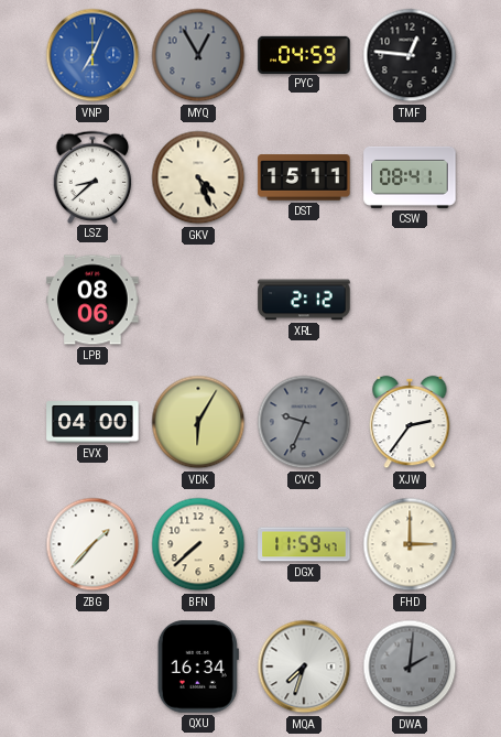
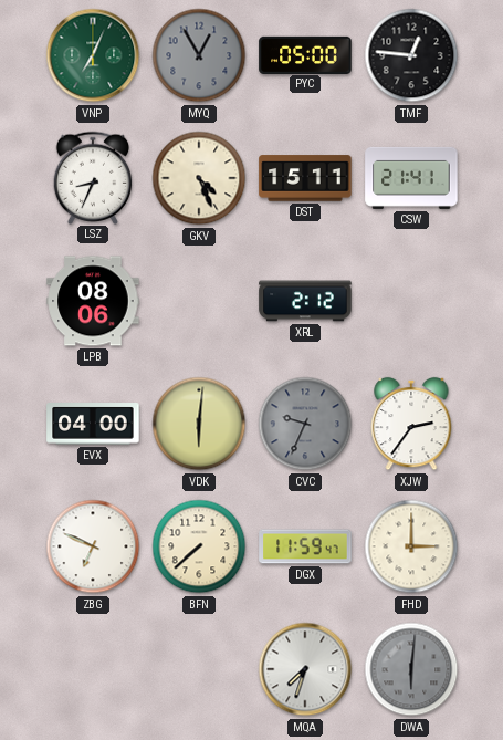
VNP dial: blue -> green (93, 55)
PYC: 04:59 -> 05:00 (305, 54)
LSZ: 8:38 -> 8:34 (93, 177)
CSW: 08:41 -> 21:41 (411, 178)
VDK: 6:05 -> 6:01 (199, 424)
ZBG: 1:37 -> 6:49 (93, 546)
QXU: 16:34 -> none (198, 666)
DWA: 2:01 -> 6:01 (411, 669)
